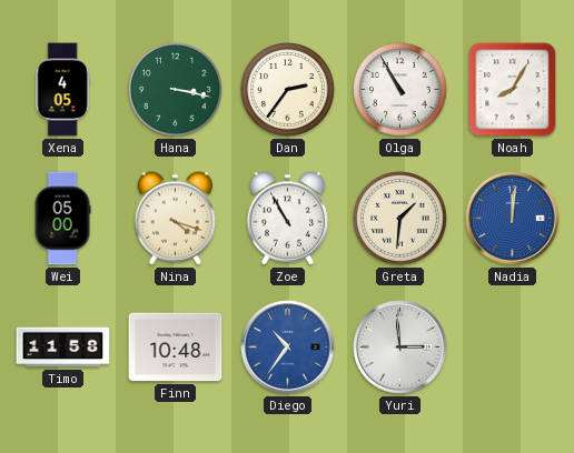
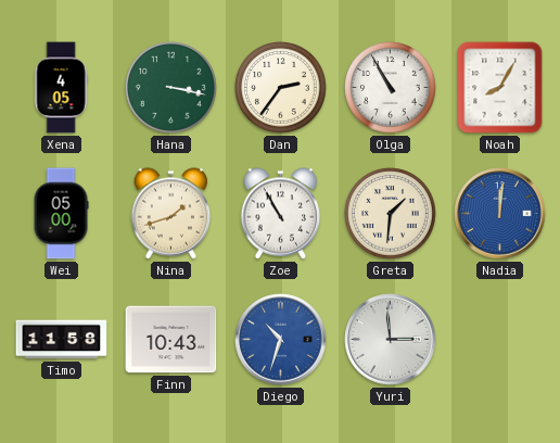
Nina: 4:18 -> 1:42 (171, 214)
Finn: 10:48 -> 10:43 (171, 340)
Diego: 10:36 -> 10:33 (281, 340)
